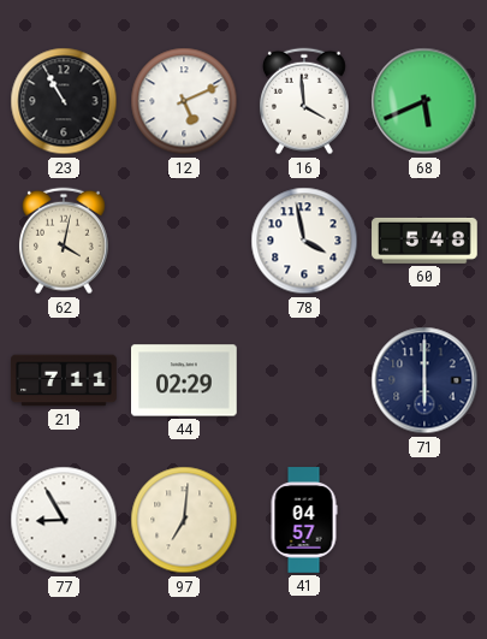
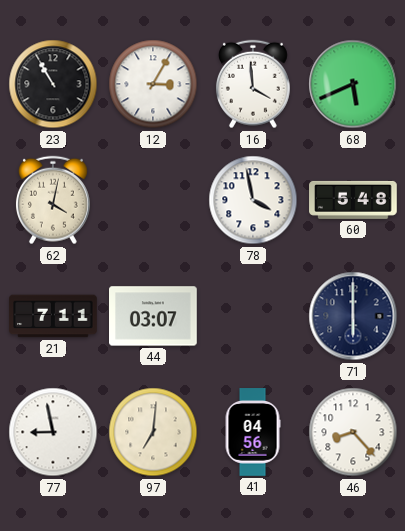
12: 5:11 -> 3:05 (153, 84)
44: 02:29 -> 03:07 (154, 316)
77: 8:55 -> 8:58 (53, 432)
41: 04:57 -> 04:56 (253, 432)
46: none -> 8:23 (353, 432)
